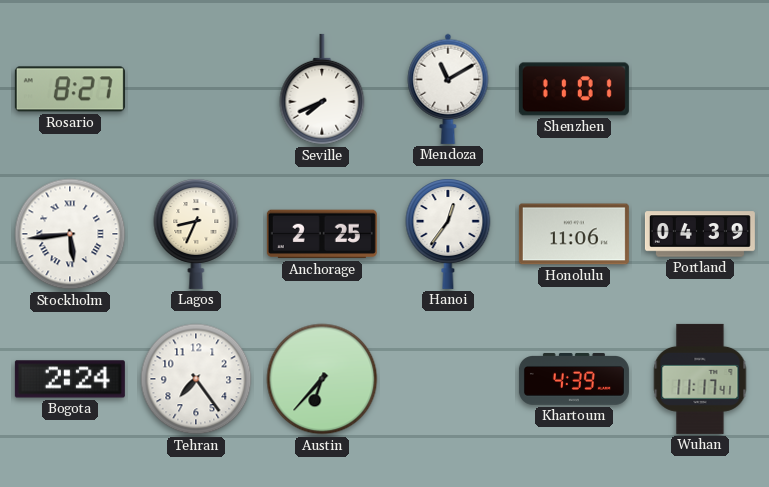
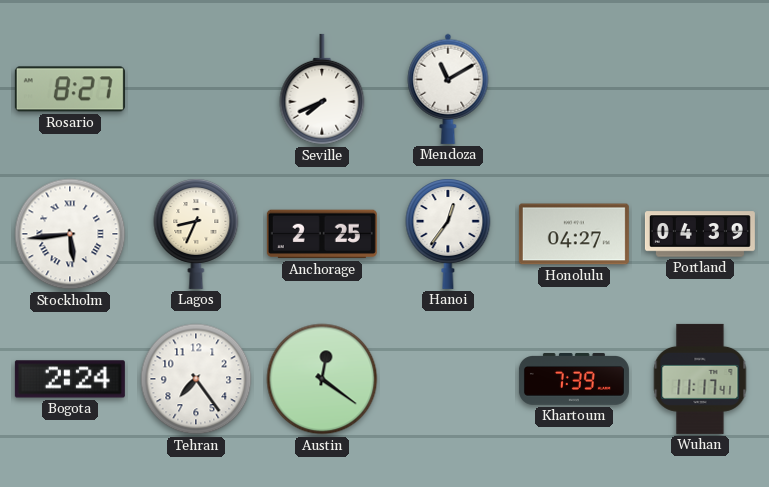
Shenzhen: 11:01 -> none (574, 89)
Honolulu: 11:06 -> 04:27 (574, 234)
Austin: 6:37 -> 12:21 (322, 379)
Khartoum: 4:39 -> 7:39 (574, 380)
